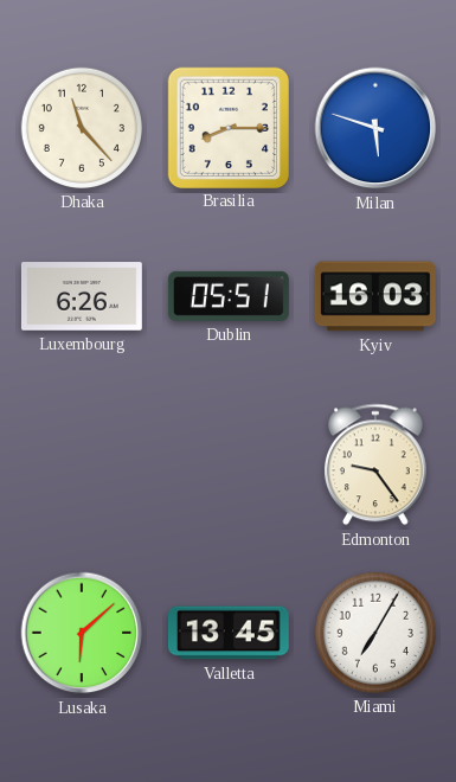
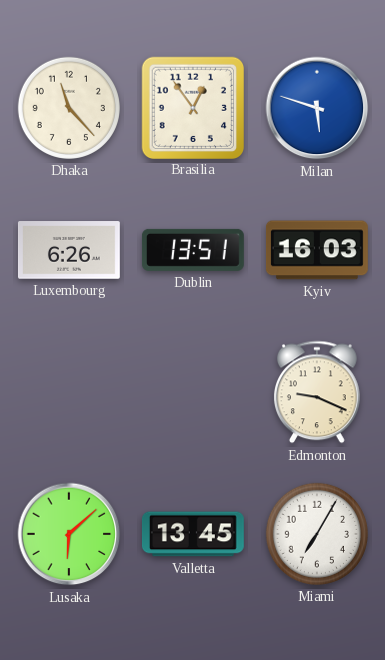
Brasilia: 8:15 -> 12:54 (192, 107)
Dublin: 05:51 -> 13:51 (193, 250)
Edmonton: 9:24 -> 9:19 (317, 392)
